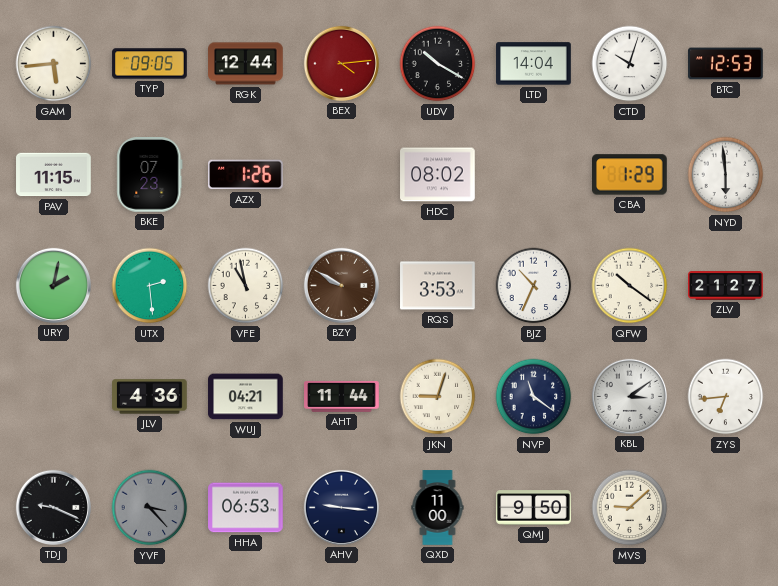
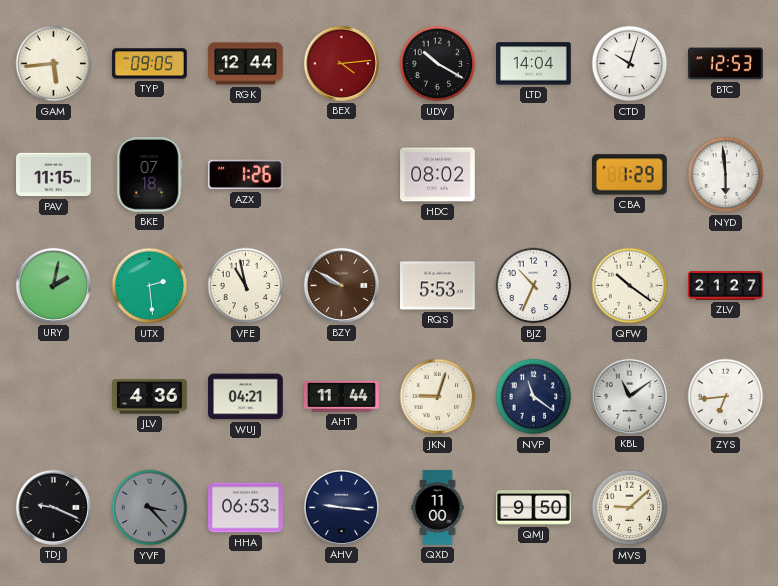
BKE: 07:23 -> 07:18 (150, 175)
RQS: 3:53 -> 5:53 (438, 286)
KBL: 3:09 -> 11:09 (629, 396)
